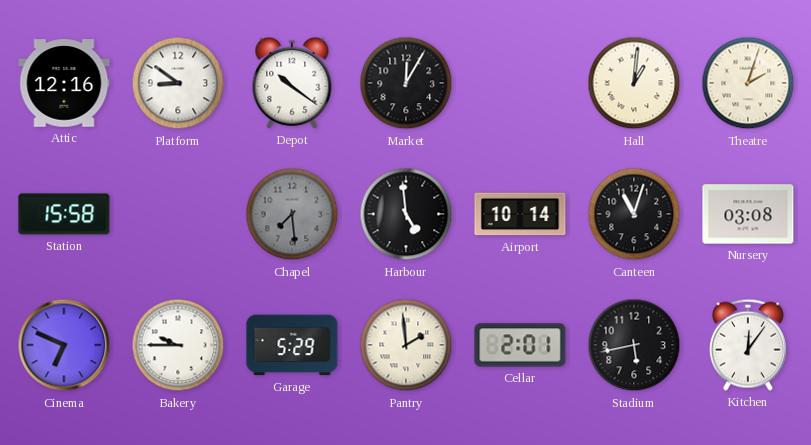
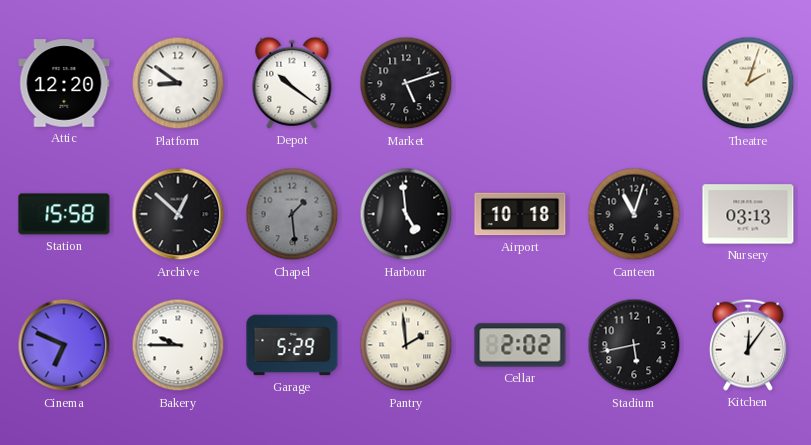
Attic: 12:16 -> 12:20 (64, 83)
Market: 12:05 -> 5:12 (406, 83)
Hall: 1:01 -> none (634, 83)
Archive: none -> 12:52 (178, 214)
Chapel: 7:29 -> 1:29 (292, 214)
Airport: 10:14 -> 10:18 (520, 214)
Nursery: 03:08 -> 03:13 (748, 214)
Cellar: 2:01 -> 2:02 (520, 345)
